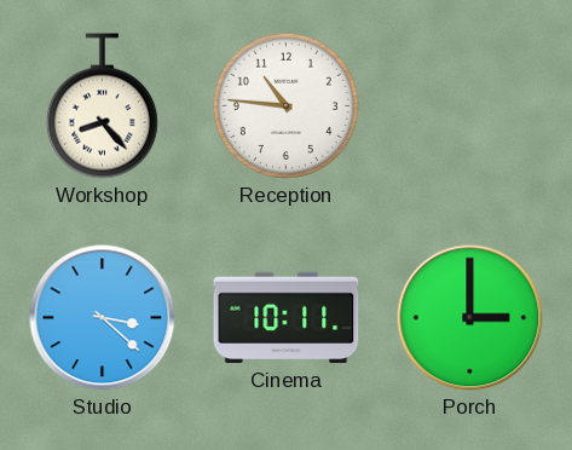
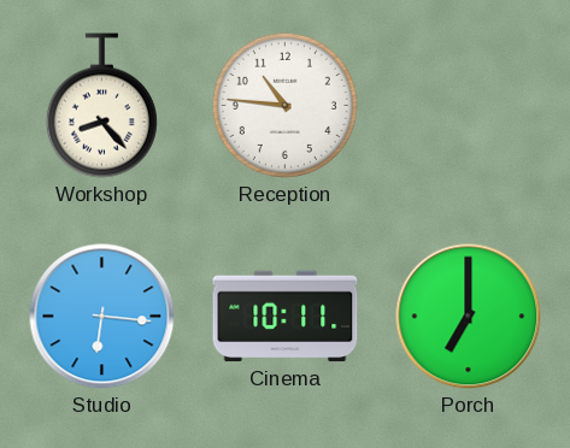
Studio: 3:22 -> 6:16 (102, 317)
Porch: 3:00 -> 7:00 (469, 317)
